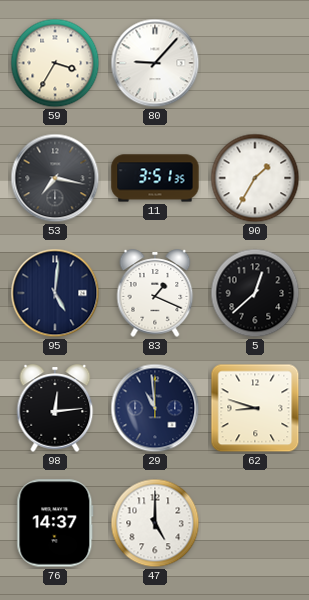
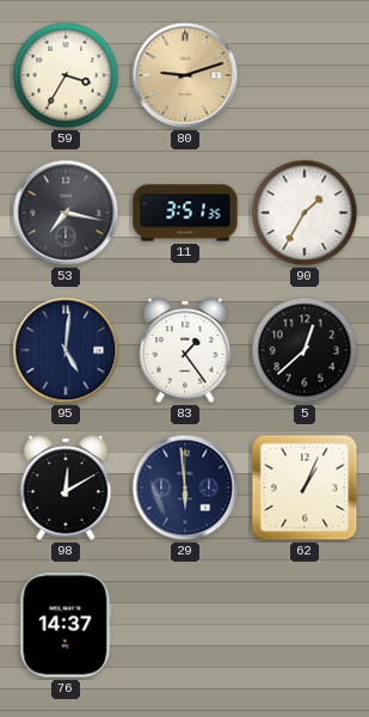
80: 9:07 -> 9:12 (185, 75)
80 dial: white -> champagne (185, 75)
83: 1:19 -> 1:24 (185, 350)
98: 12:14 -> 12:10 (66, 488)
29: 10:59 -> 5:59 (185, 488)
62: 8:48 -> 1:04 (305, 488)
47: 5:00 -> none (155, 523)
